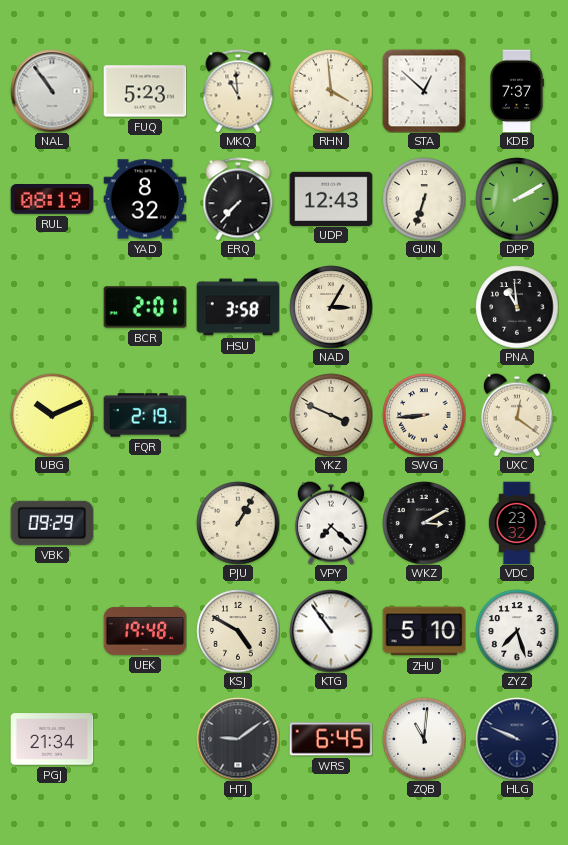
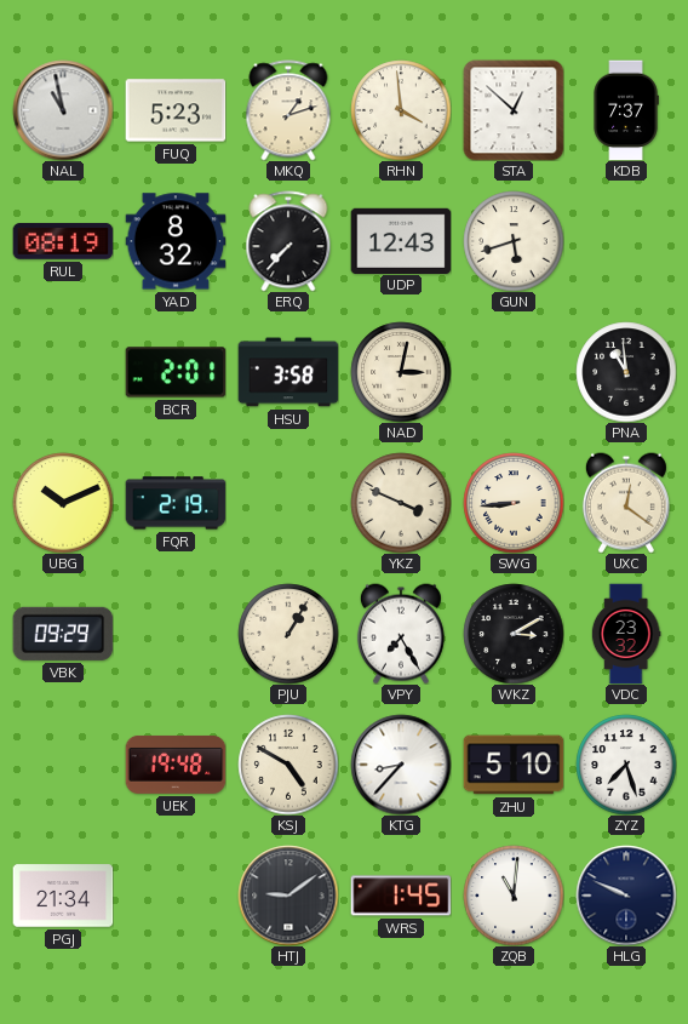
NAL: 10:54 -> 10:58 (63, 110)
MKQ: 10:59 -> 1:12 (288, 110)
GUN: 6:33 -> 5:42 (514, 241)
DPP: 2:10 -> none (517, 199)
NAD: 3:05 -> 3:02 (401, 372)
VPY: 7:22 -> 7:25 (401, 634)
KTG: 10:54 -> 8:37 (401, 765)
WRS: 6:45 -> 1:45 (401, 896)
